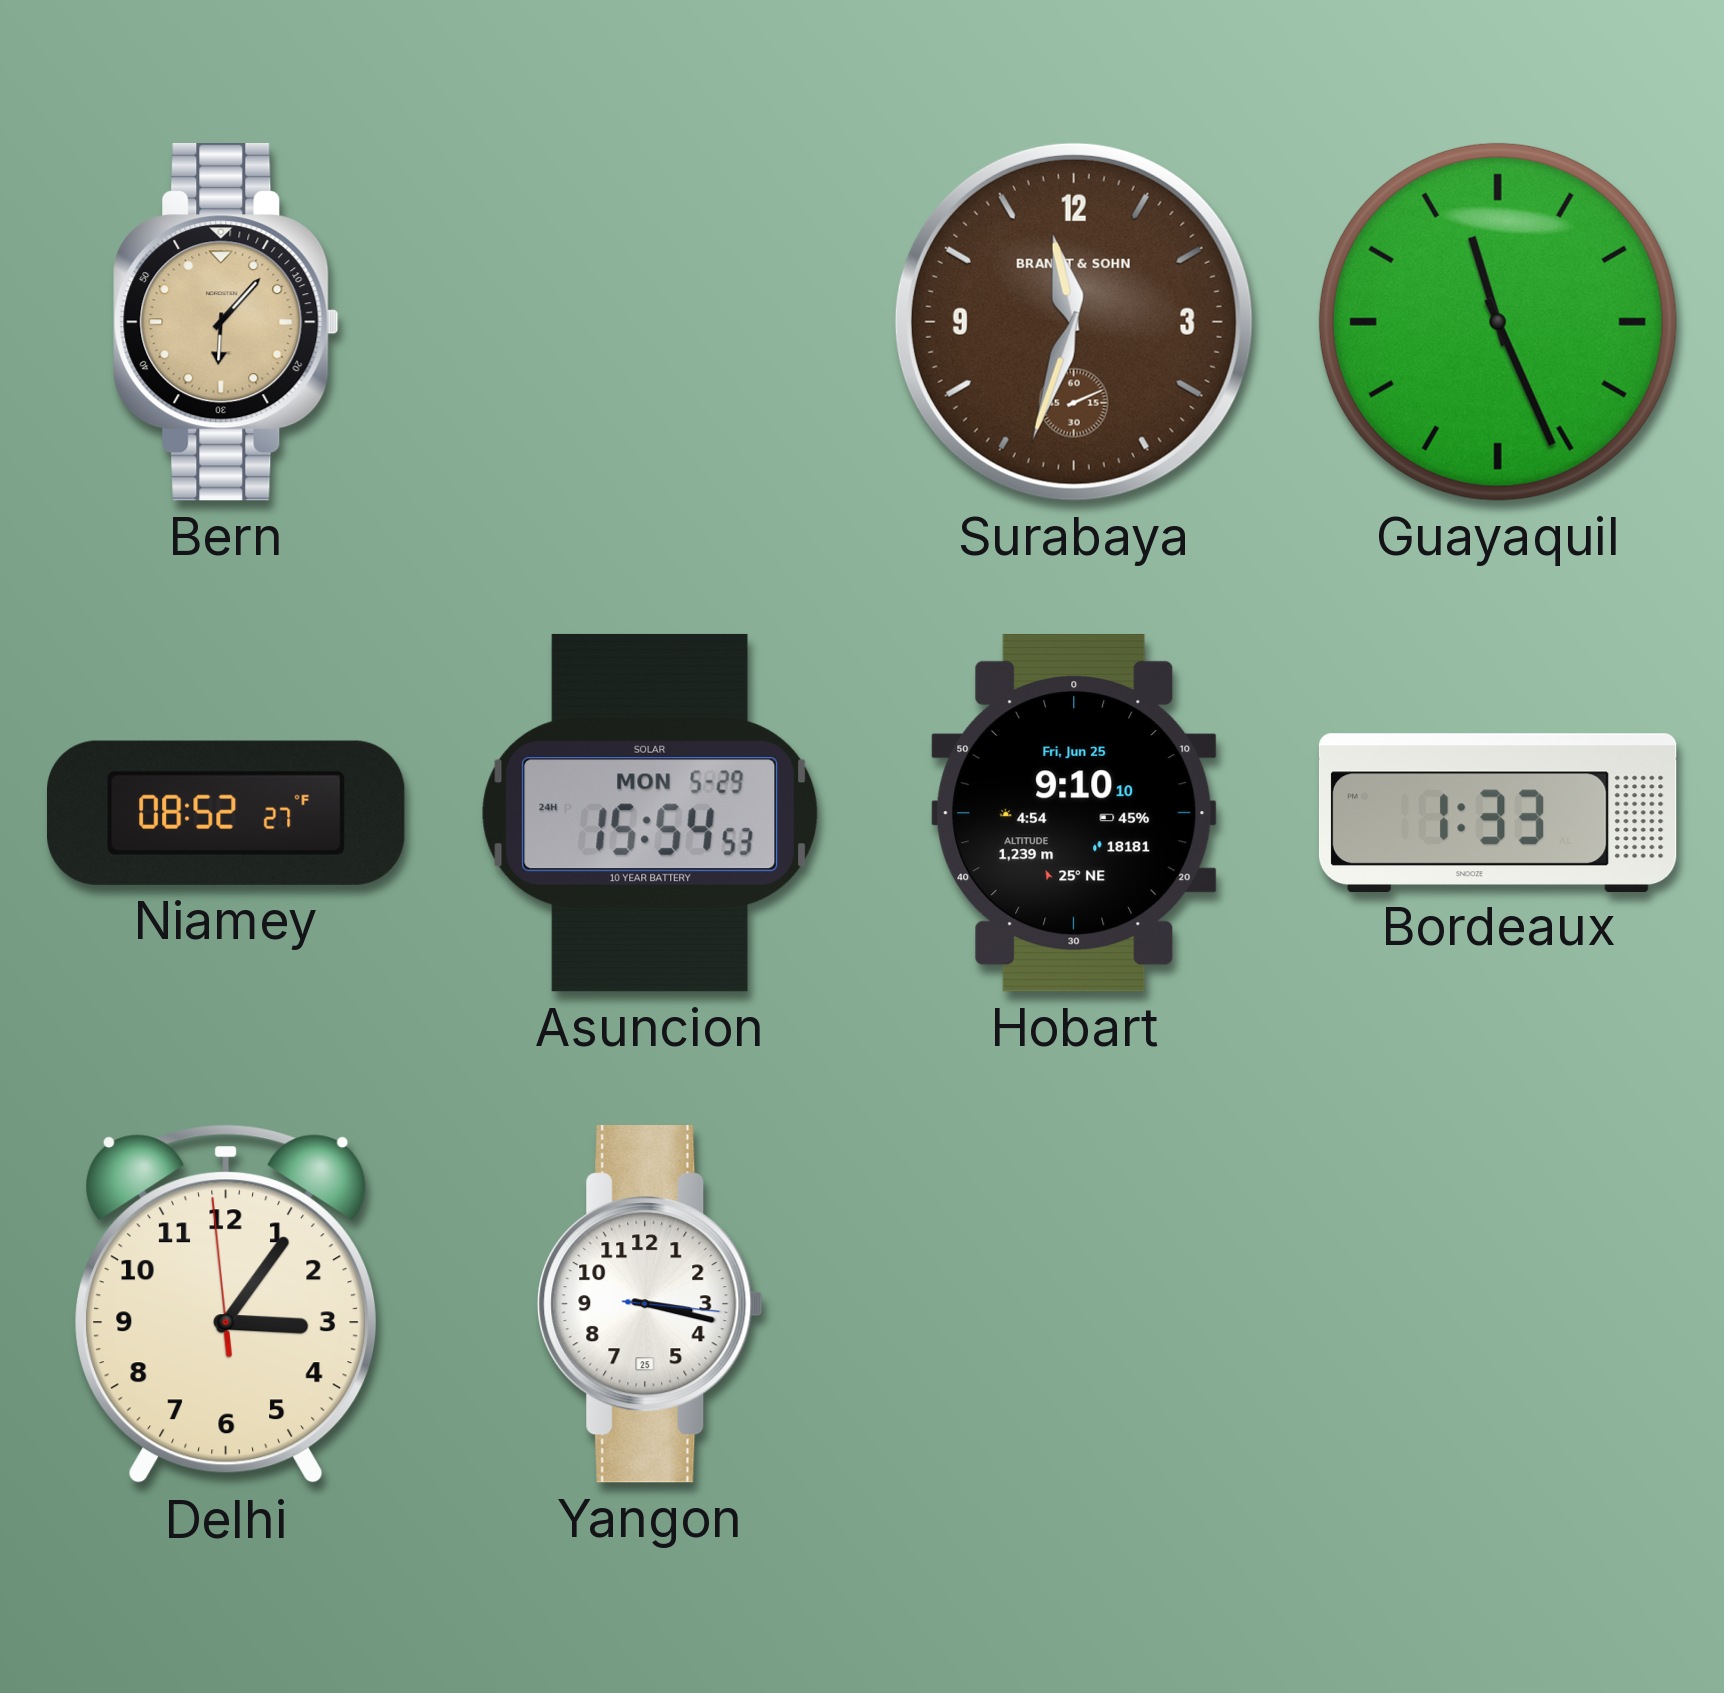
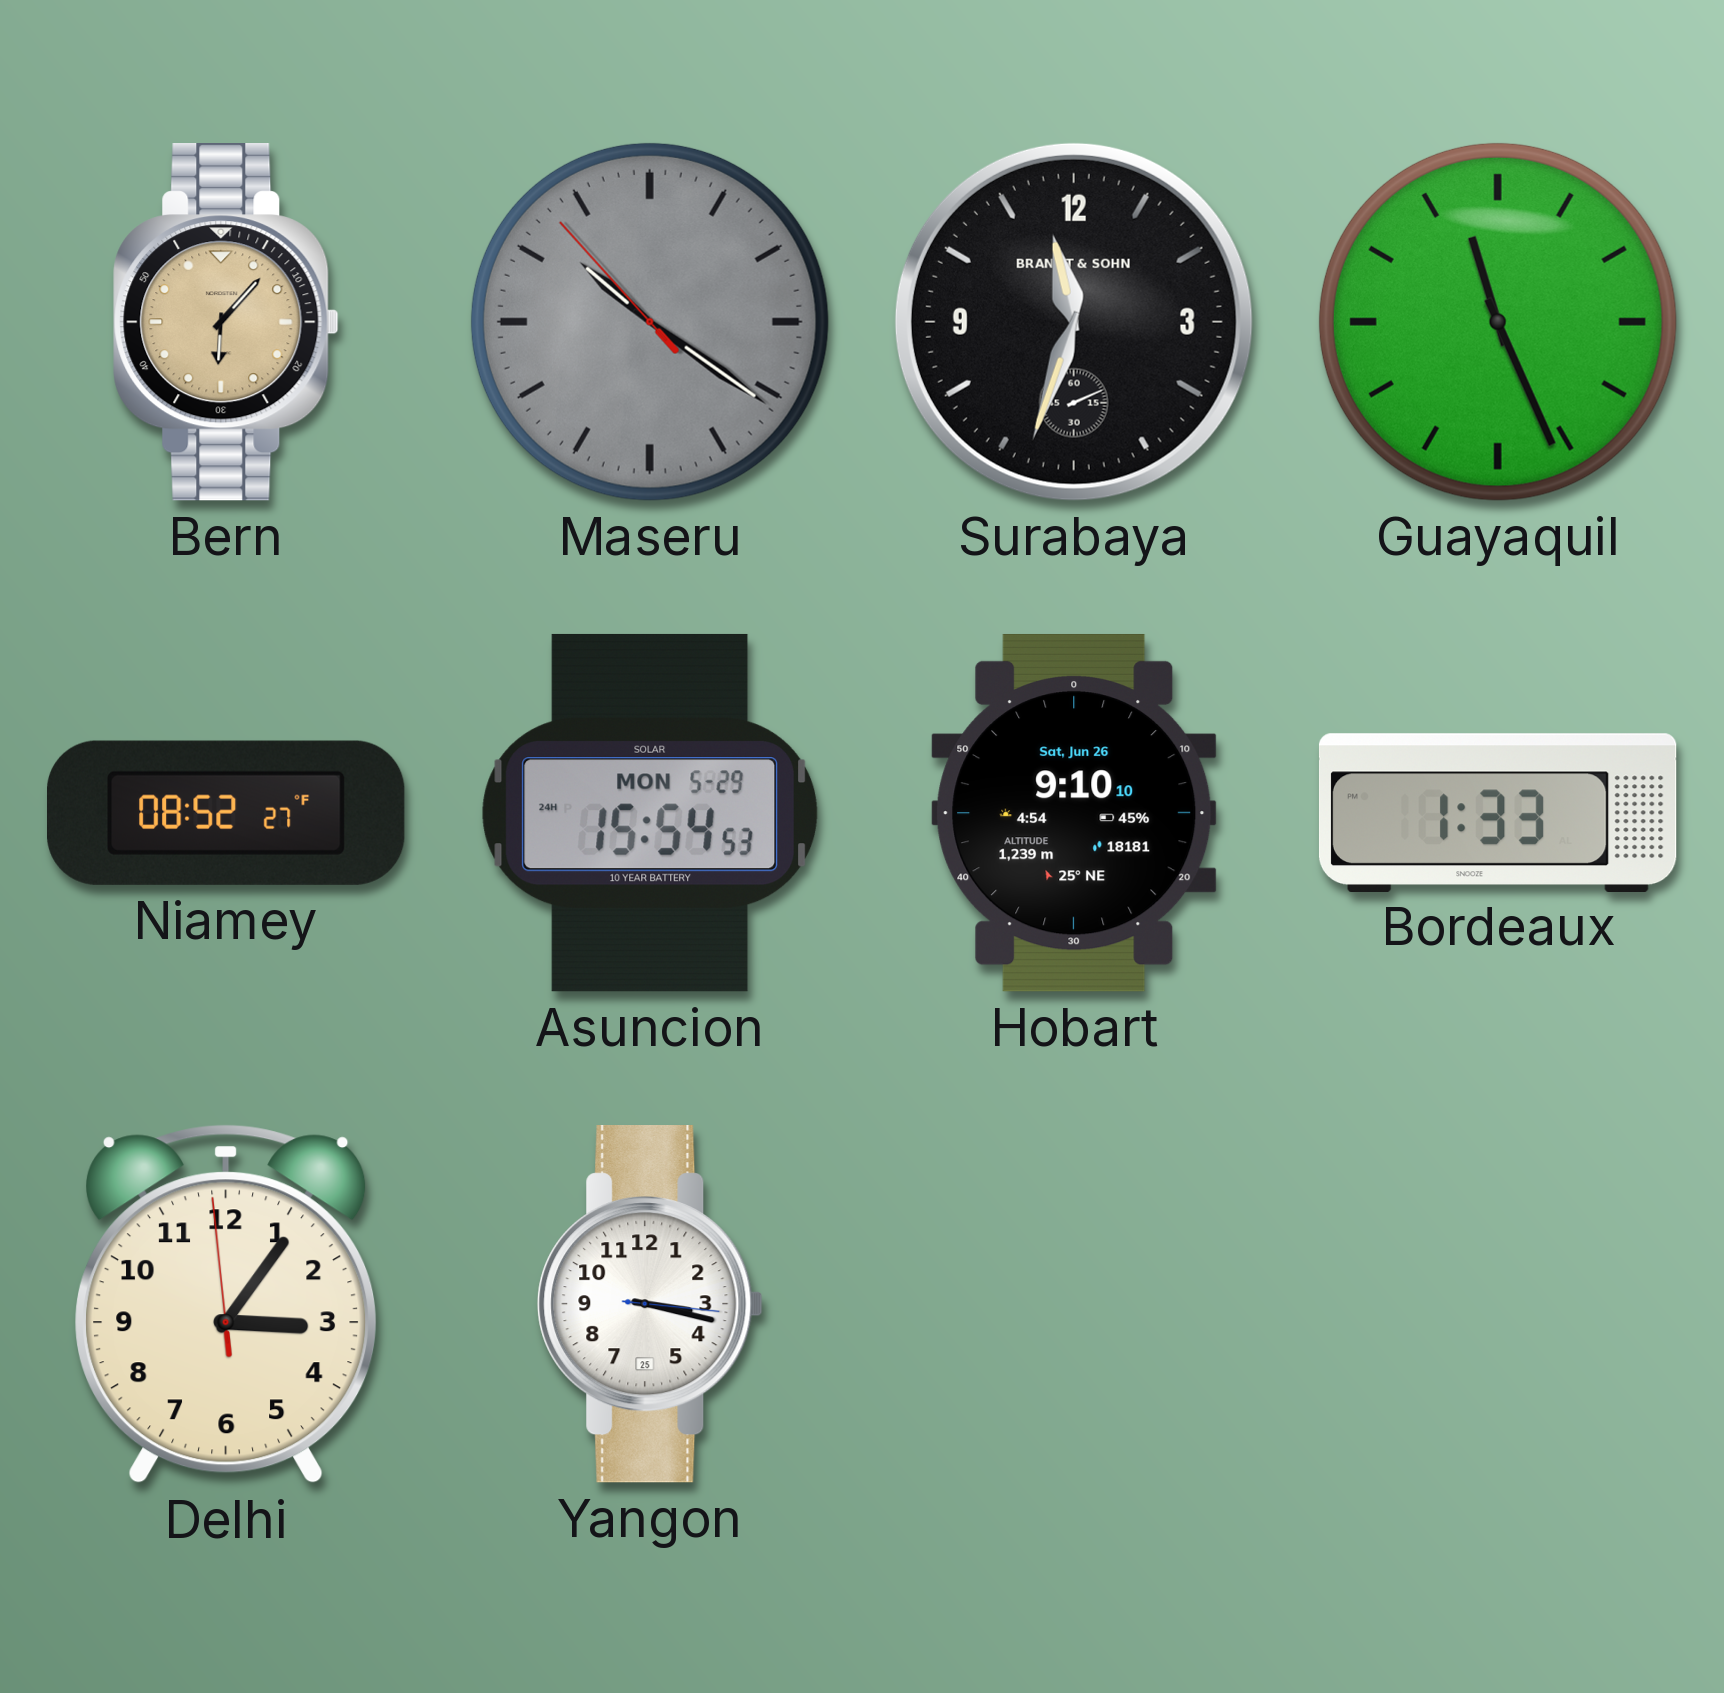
Maseru: none -> 10:20 (650, 322)
Surabaya dial: brown -> black (1074, 322)
Hobart date: Fri, Jun 25 -> Sat, Jun 26 (1074, 813)
